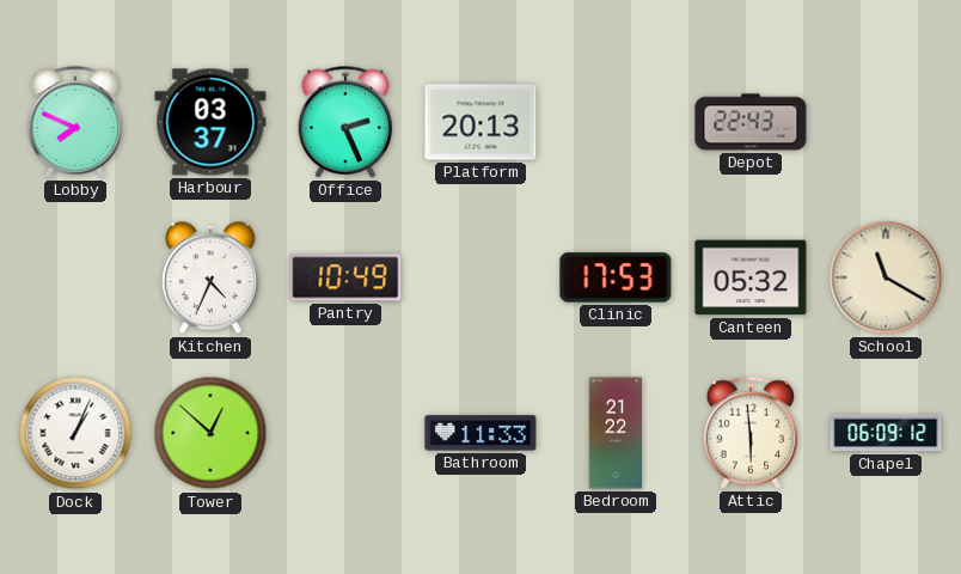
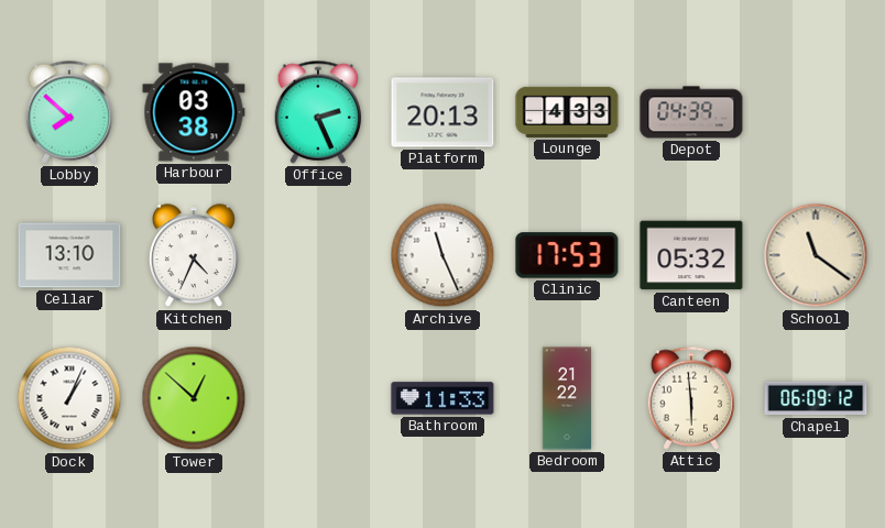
Lobby: 7:49 -> 7:52 (69, 112)
Harbour: 03:37 -> 03:38 (194, 112)
Lounge: none -> 4:33 (567, 112)
Depot: 22:43 -> 04:39 (691, 112)
Cellar: none -> 13:10 (69, 255)
Pantry: 10:49 -> none (345, 277)
Archive: none -> 11:26 (442, 255)
School: 11:20 -> 11:21 (816, 255)
